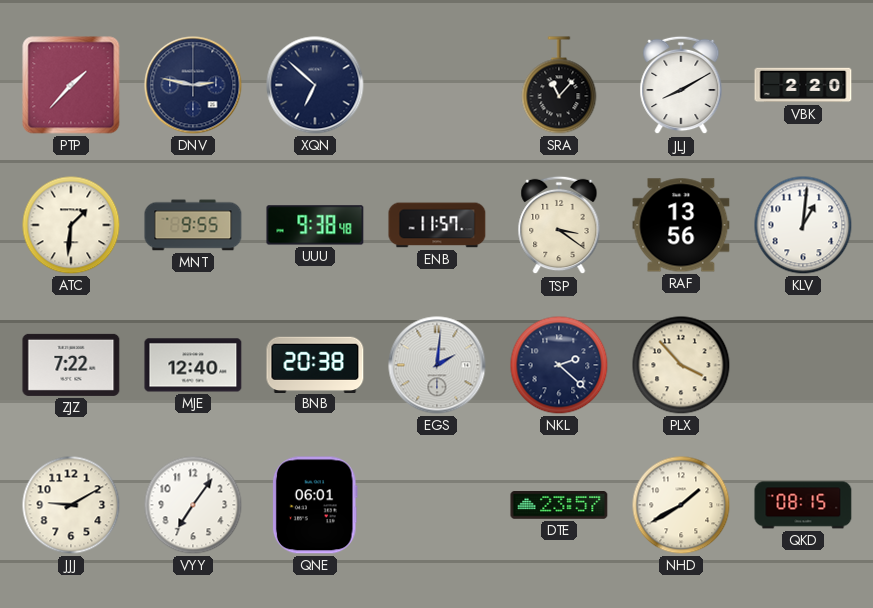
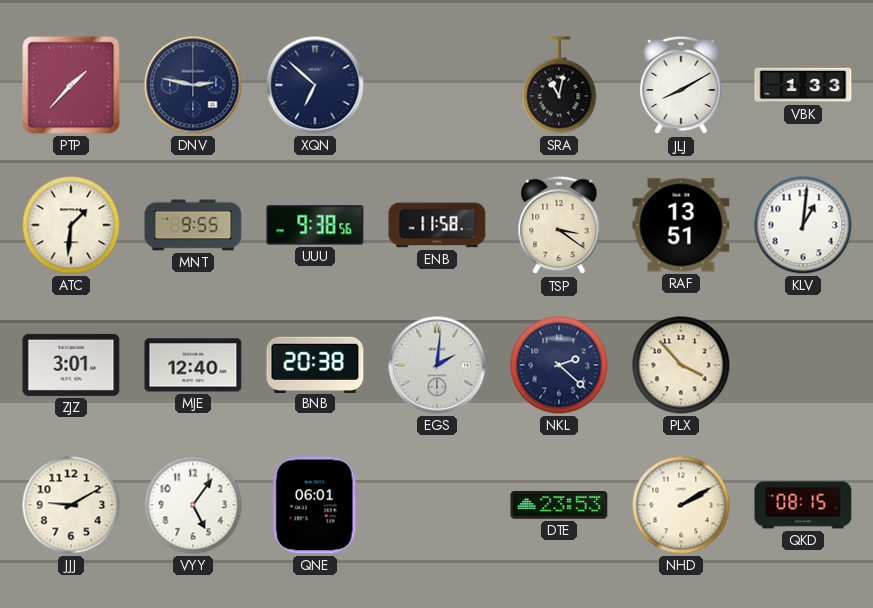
SRA: 11:07 -> 11:02 (559, 85)
VBK: 2:20 -> 1:33 (803, 85)
UUU: 9:38:48 -> 9:38:56 (315, 225)
ENB: 11:57 -> 11:58 (437, 225)
RAF: 13:56 -> 13:51 (681, 225)
ZJZ: 7:22 -> 3:01 (71, 365)
VYY: 7:06 -> 5:06 (193, 505)
DTE: 23:57 -> 23:53 (559, 506)
NHD: 1:40 -> 2:10 (681, 505)
